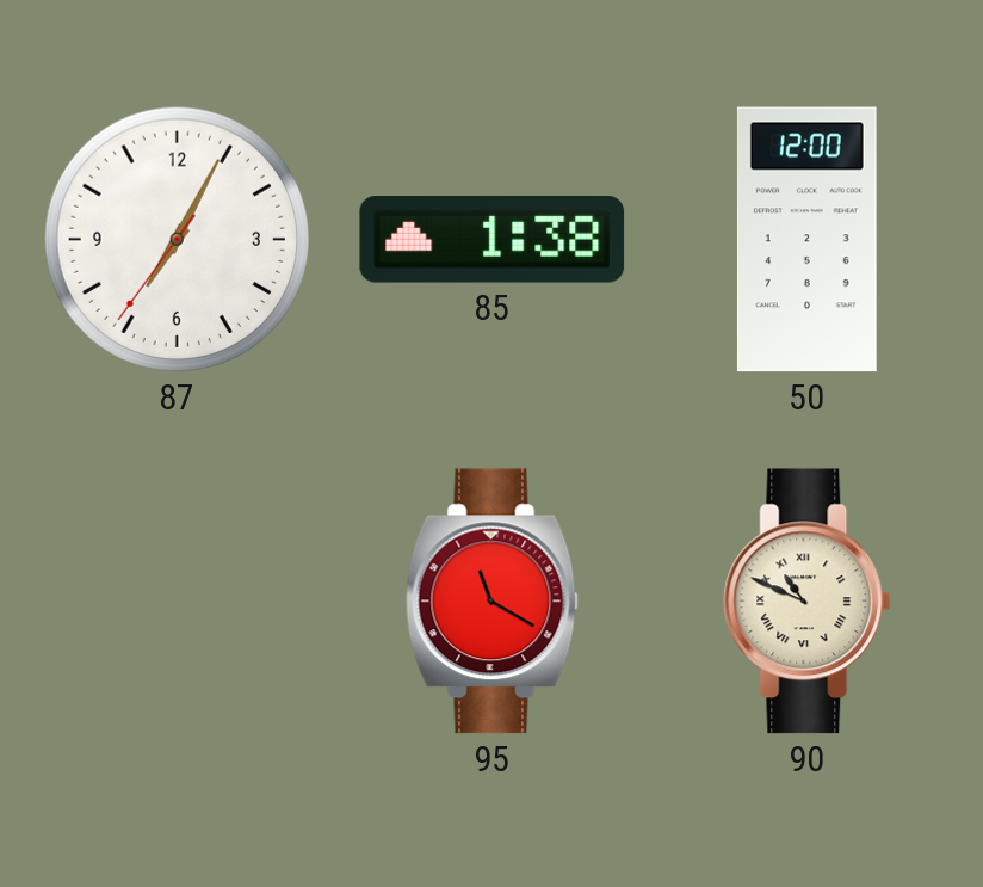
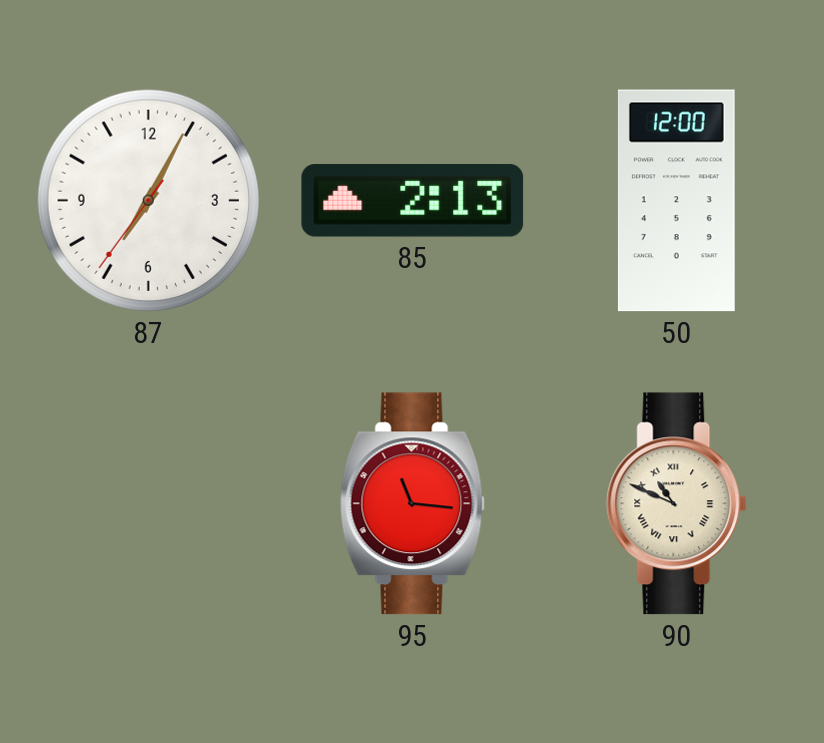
85: 1:38 -> 2:13 (413, 201)
95: 11:20 -> 11:16 (412, 504)
